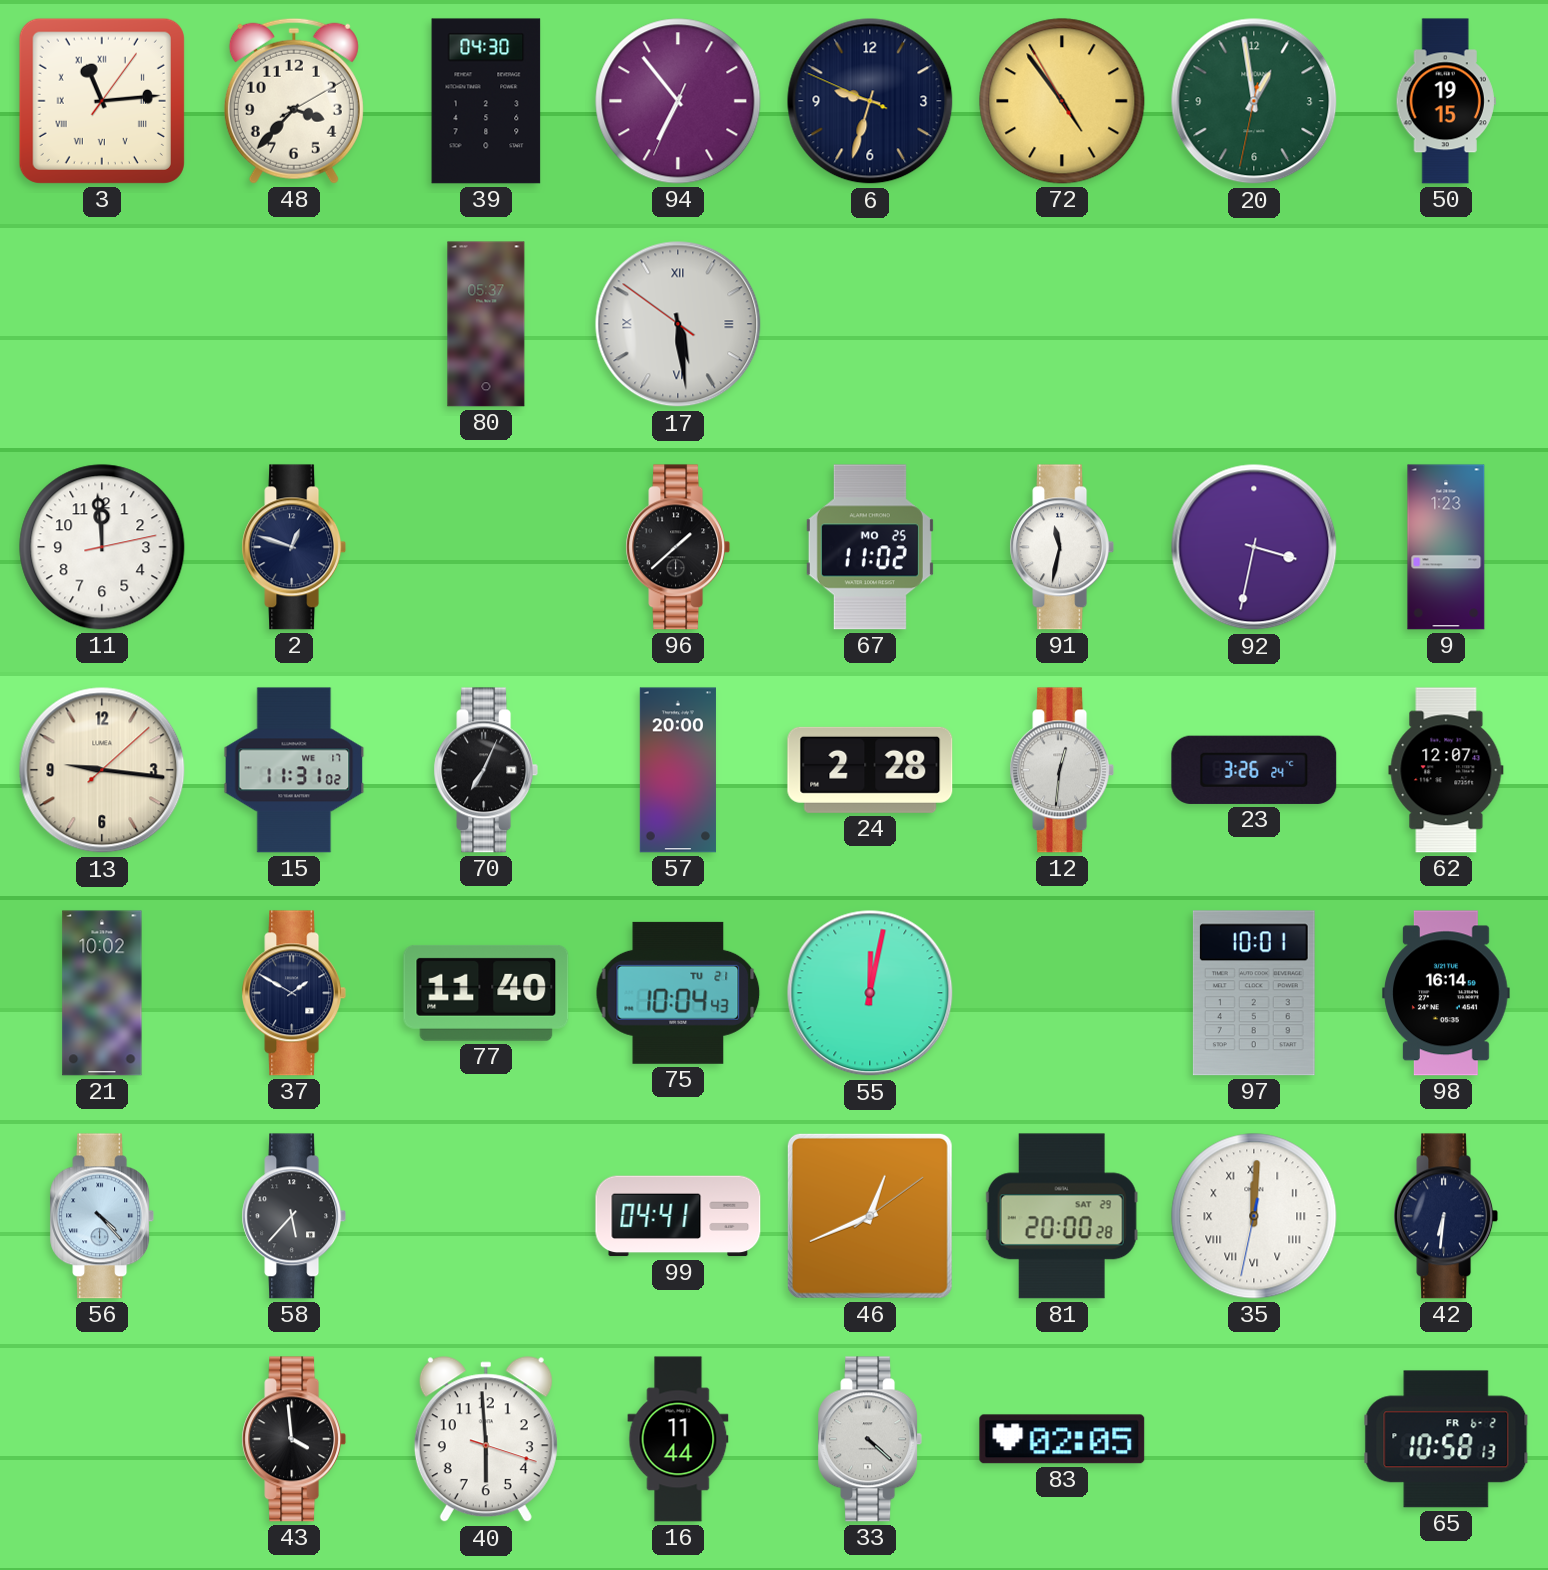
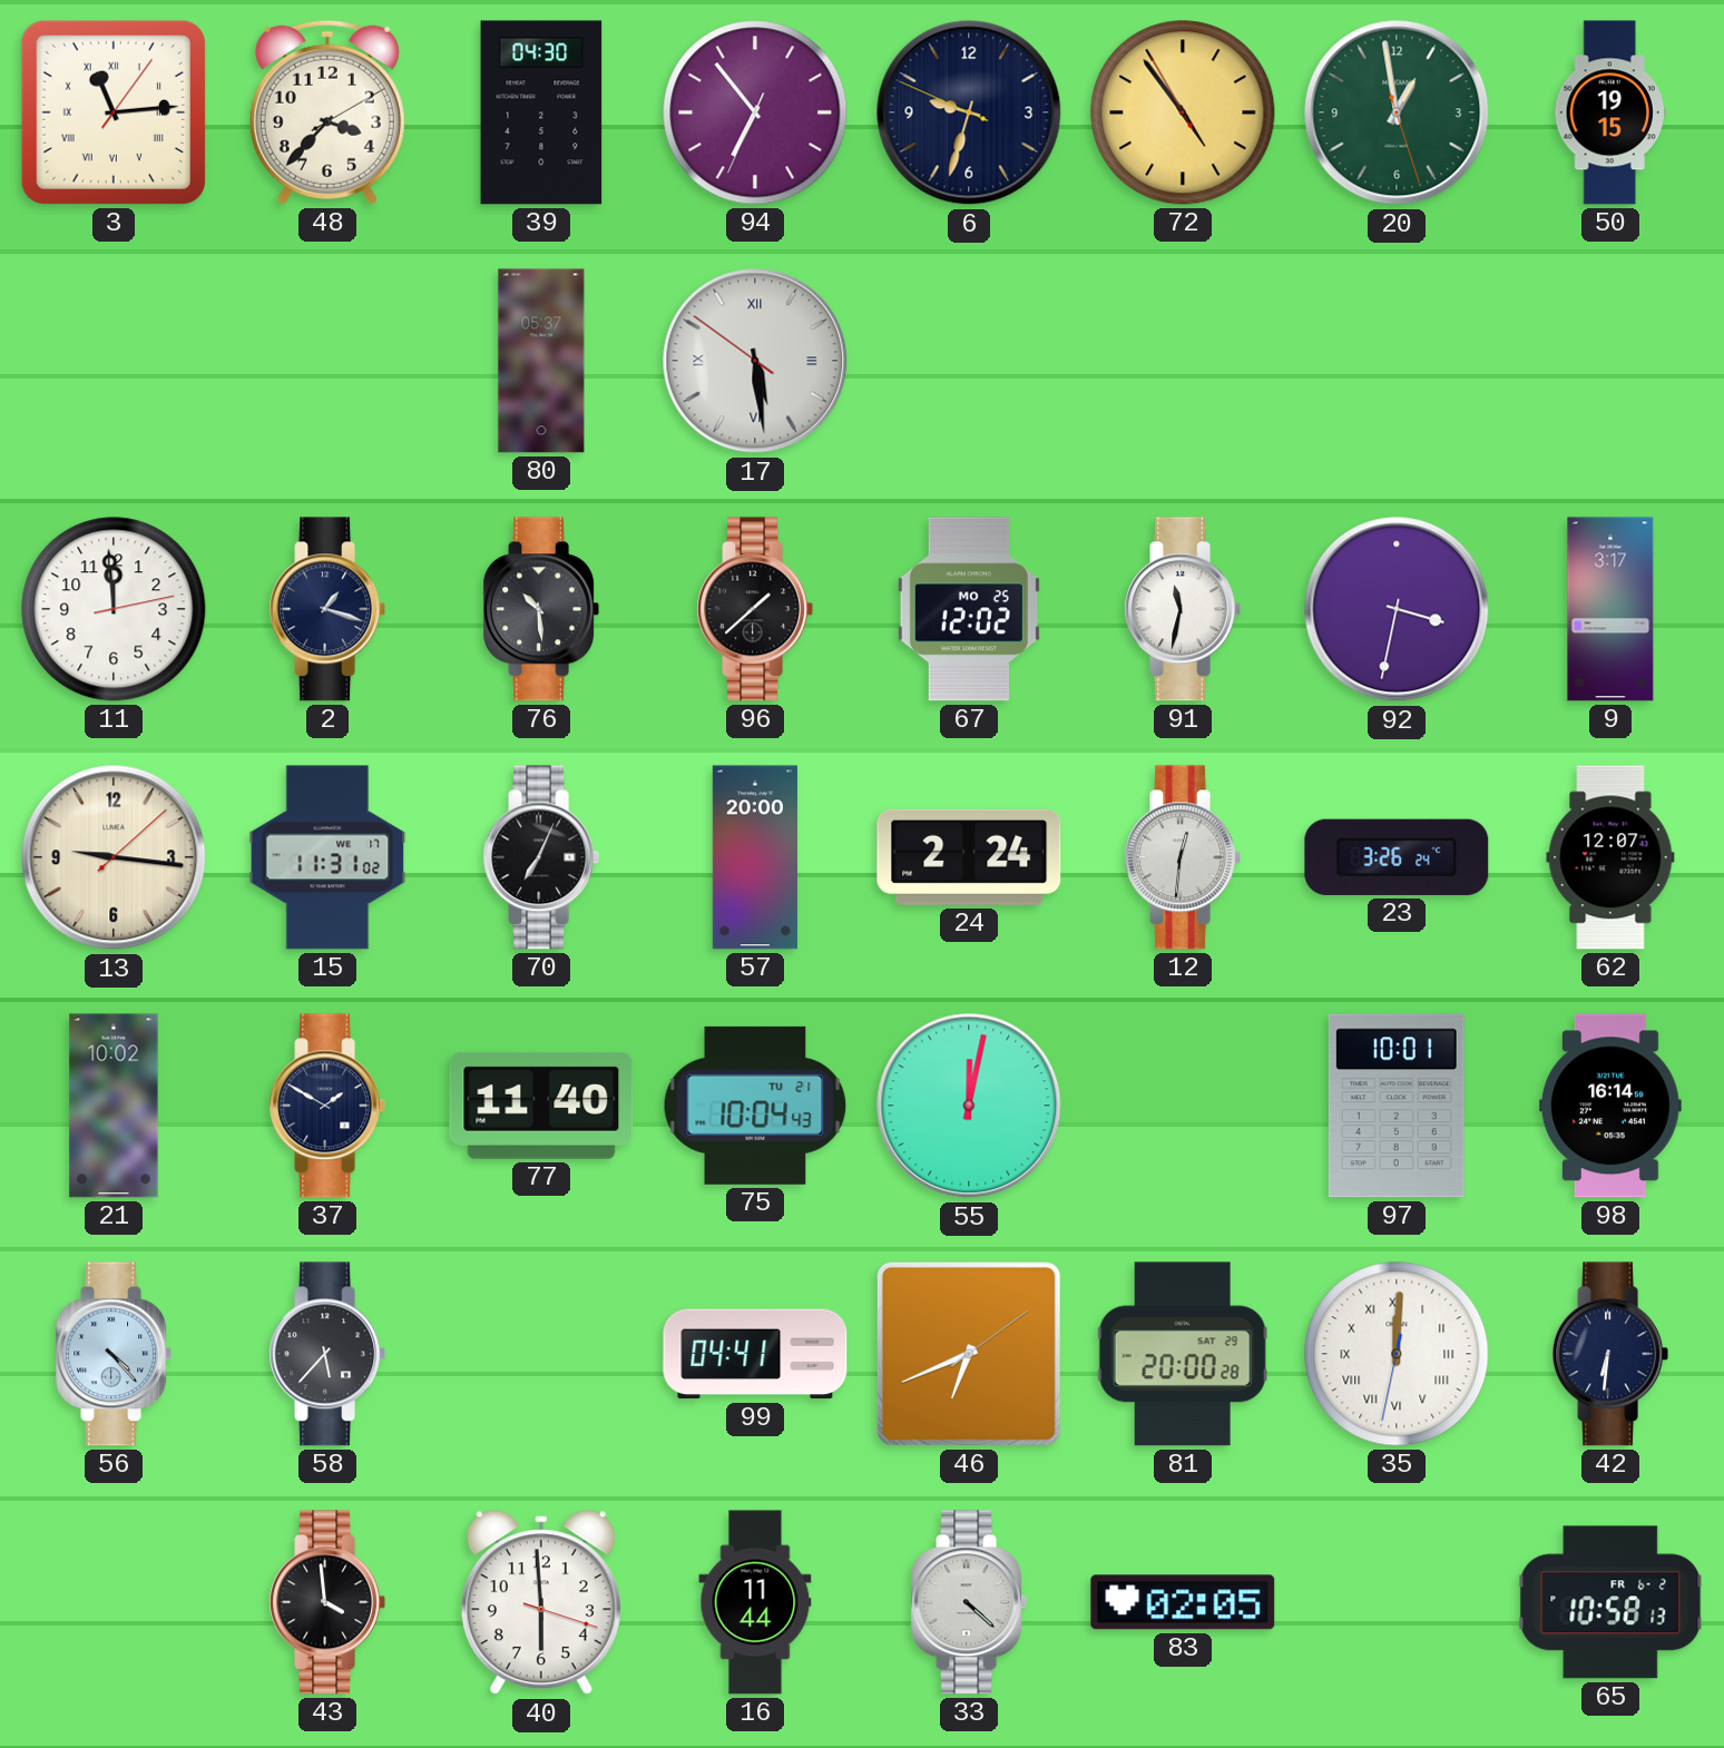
20: 12:58:32 -> 12:58:27 (1397, 112)
2: 12:48 -> 1:18 (327, 609)
76: none -> 10:29 (541, 609)
67: 11:02 -> 12:02 (969, 609)
9: 1:23 -> 3:17 (1610, 609)
24: 2:28 -> 2:24 (969, 857)
46: 12:41 -> 6:41 (969, 1354)
